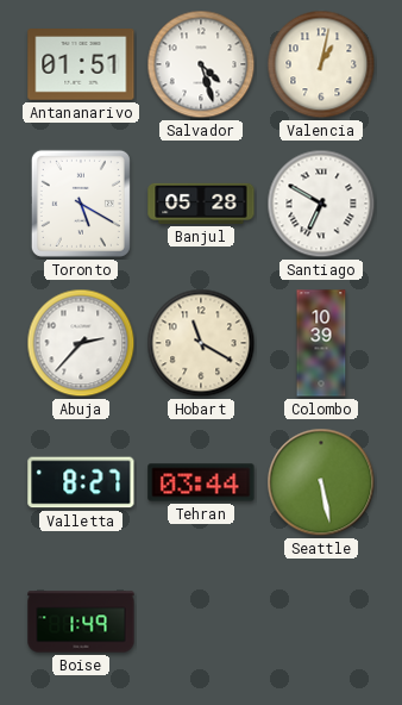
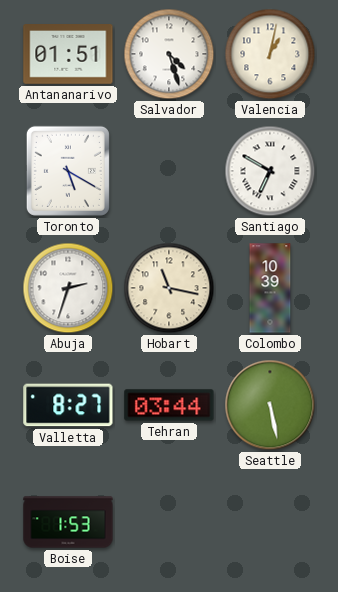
Banjul: 05:28 -> none (201, 204)
Abuja: 2:37 -> 2:33 (68, 288)
Hobart: 11:20 -> 11:17 (169, 288)
Boise: 1:49 -> 1:53 (68, 522)
